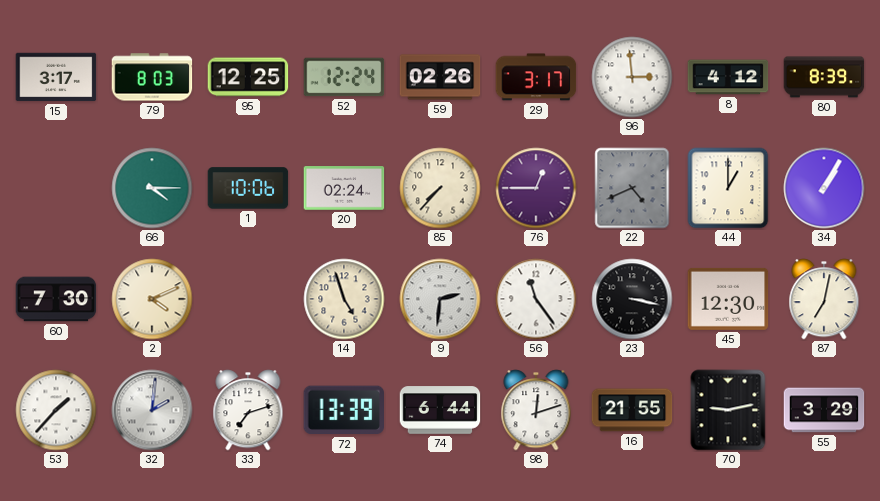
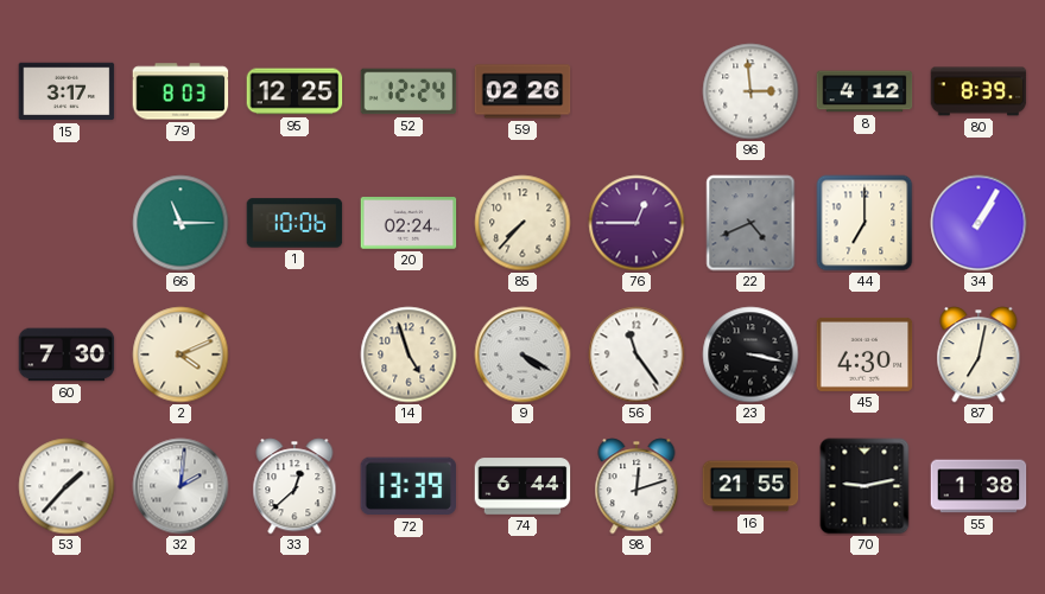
29: 3:17 -> none (536, 77)
66: 4:15 -> 11:15 (180, 223)
44: 1:00 -> 7:00 (864, 223)
9: 2:31 -> 4:20 (522, 355)
45: 12:30 -> 4:30 (864, 355)
33: 7:12 -> 12:38 (294, 486)
55: 3:29 -> 1:38 (978, 486)
